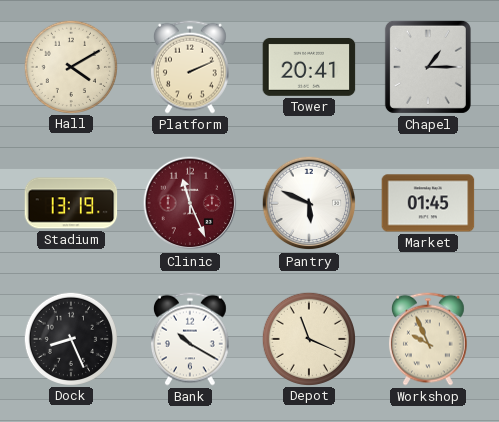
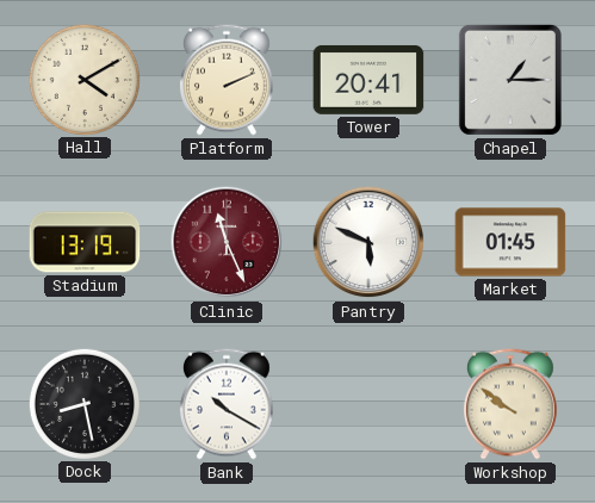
Dock: 8:26 -> 8:28 (83, 403)
Depot: 11:19 -> none (308, 338)
Workshop: 9:56 -> 9:51 (510, 404)
